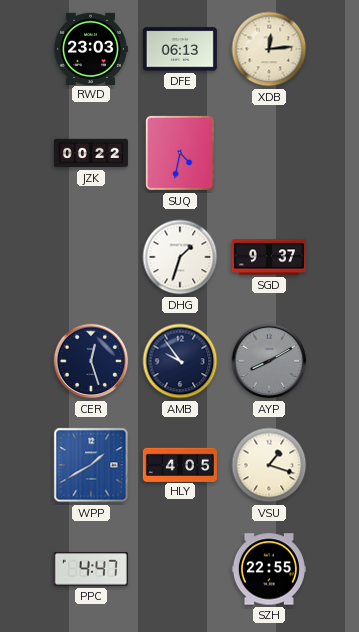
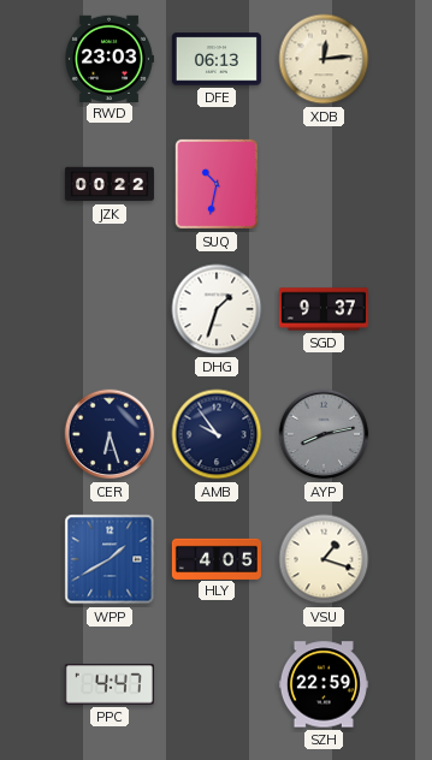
SUQ: 4:32 -> 10:32 (217, 184)
CER: 12:27 -> 6:27 (110, 434)
AYP: 8:10 -> 8:13 (324, 434)
SZH: 22:55 -> 22:59 (324, 684)
